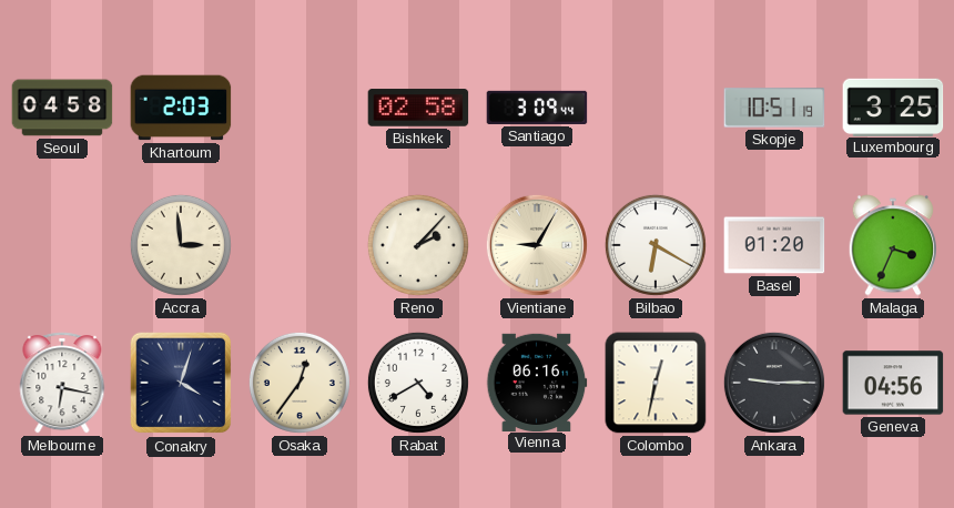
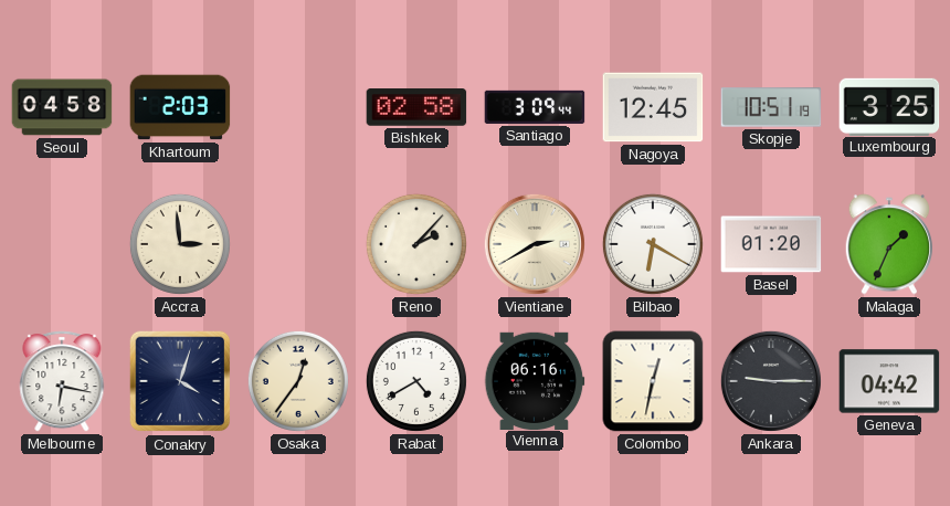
Nagoya: none -> 12:45 (653, 107)
Vientiane: 9:05 -> 2:40 (535, 244)
Malaga: 3:34 -> 1:34 (888, 244)
Geneva: 04:56 -> 04:42 (889, 381)
